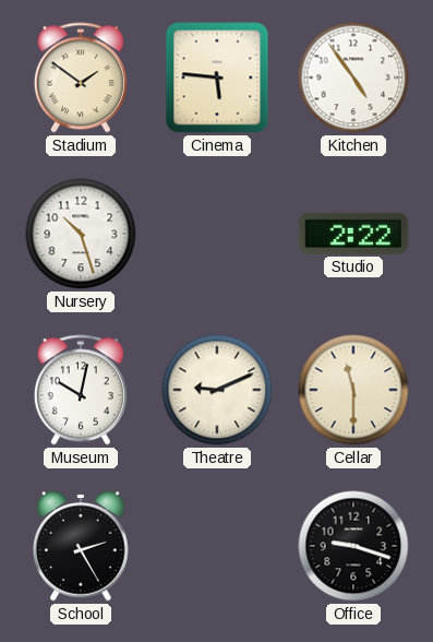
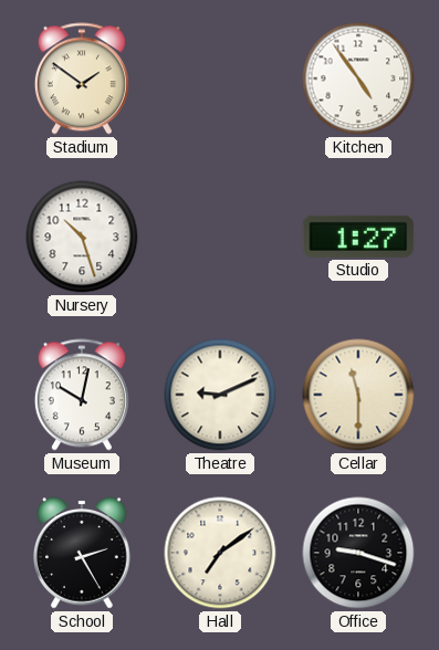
Cinema: 5:46 -> none (217, 78)
Studio: 2:22 -> 1:27 (358, 237)
Hall: none -> 7:09 (220, 553)
